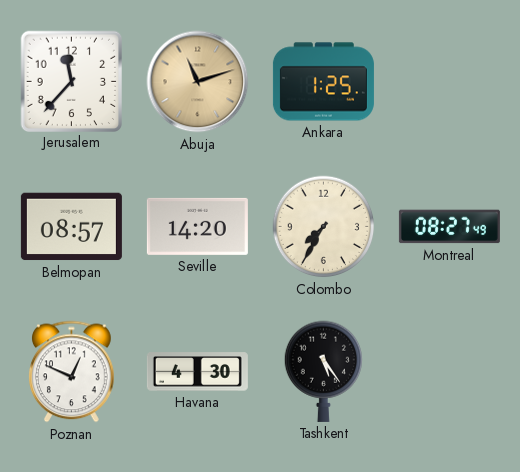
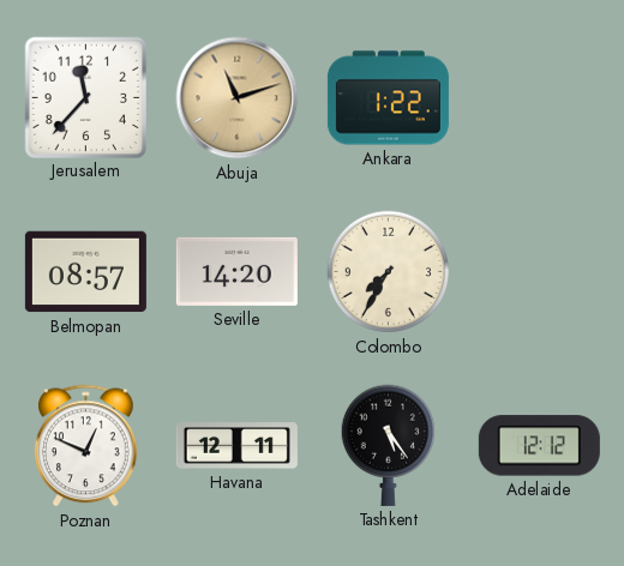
Ankara: 1:25 -> 1:22 (388, 98)
Montreal: 08:27 -> none (449, 227)
Havana: 4:30 -> 12:11 (236, 446)
Adelaide: none -> 12:12 (539, 446)
